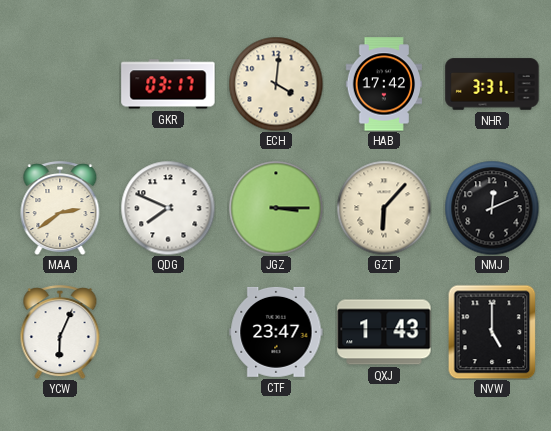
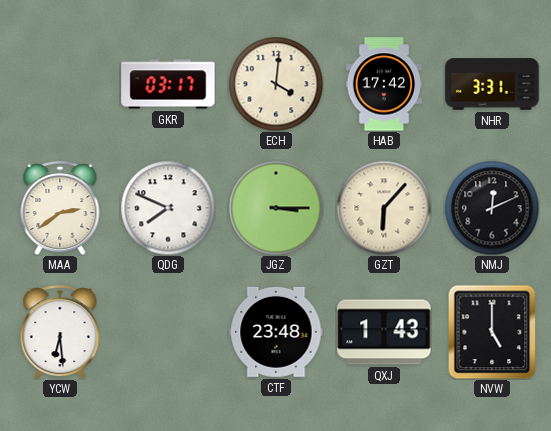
YCW: 6:04 -> 6:29 (60, 332)
CTF: 23:47 -> 23:48 (276, 332)
